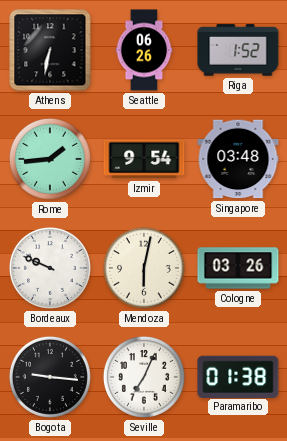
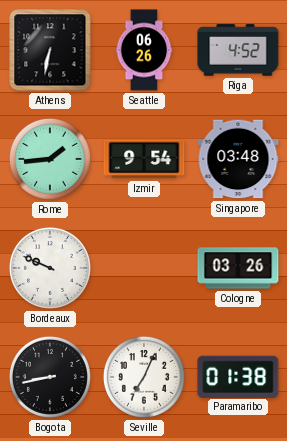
Riga: 1:52 -> 4:52 (238, 50)
Mendoza: 6:02 -> none (144, 268)
Bogota: 9:16 -> 8:43 (50, 377)
